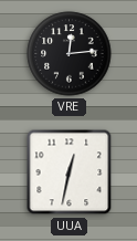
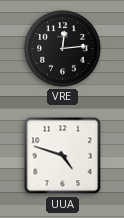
UUA: 12:32 -> 4:48 (63, 156)
